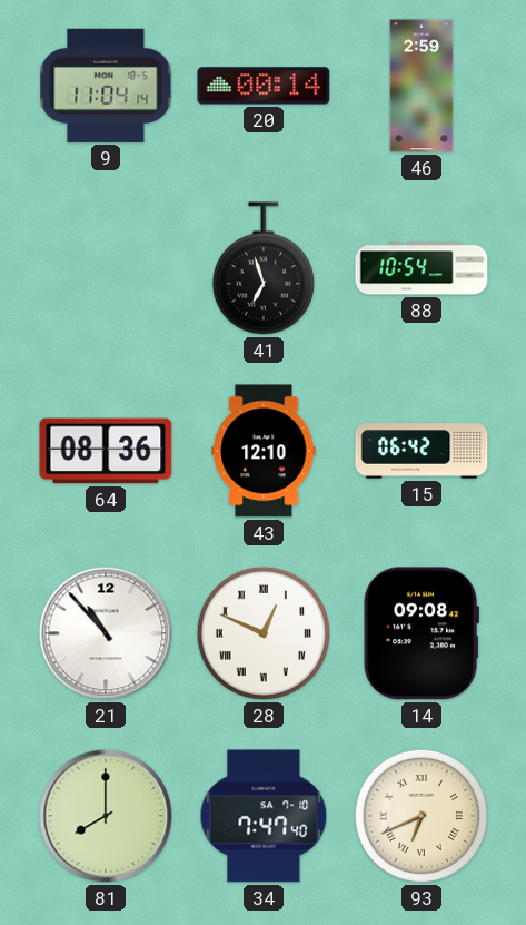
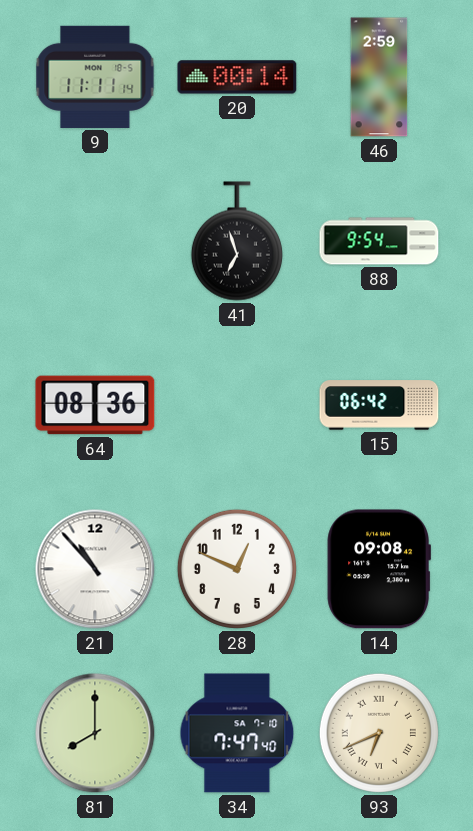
9: 11:04 -> 11:11 (95, 77)
88: 10:54 -> 9:54 (379, 241)
43: 12:10 -> none (264, 451)
28 numerals: Roman -> Arabic (237, 569)
